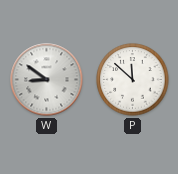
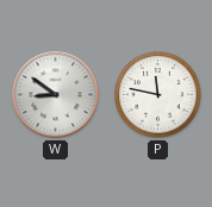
P: 11:52 -> 11:47 (158, 95)
